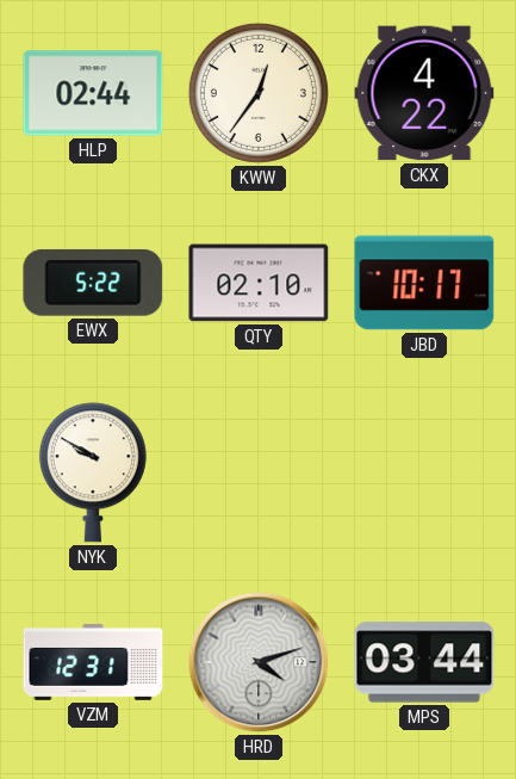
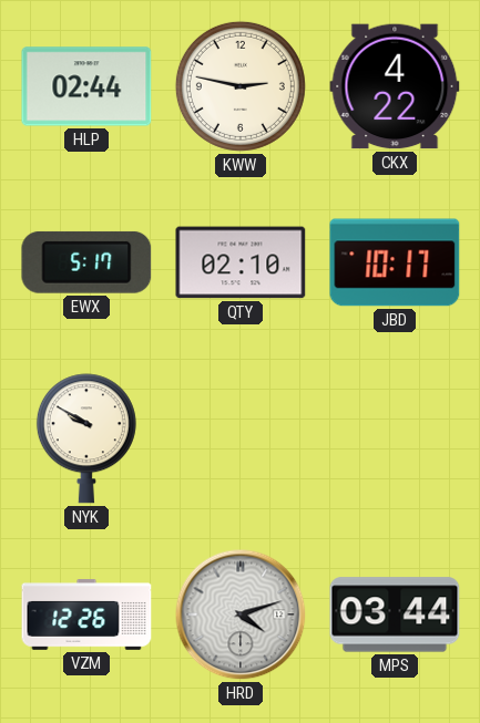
KWW: 12:36 -> 2:47 (241, 86)
EWX: 5:22 -> 5:17 (86, 262)
VZM: 12:31 -> 12:26 (86, 614)
